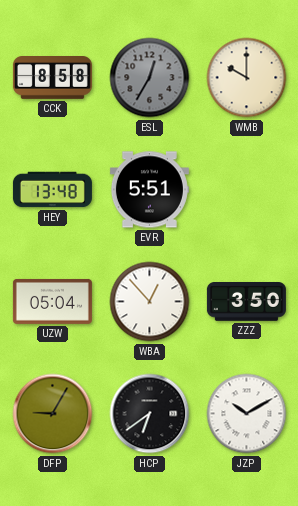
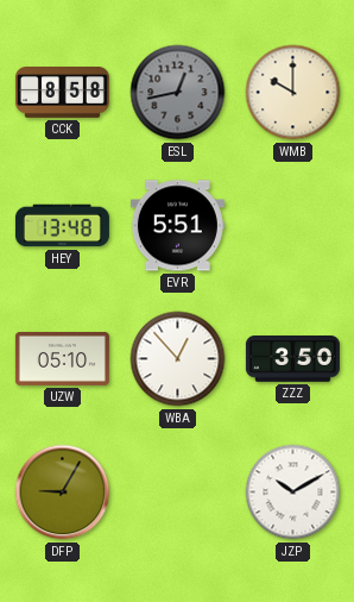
ESL: 12:35 -> 12:43 (178, 93)
UZW: 05:04 -> 05:10 (62, 358)
HCP: 6:39 -> none (150, 414)
